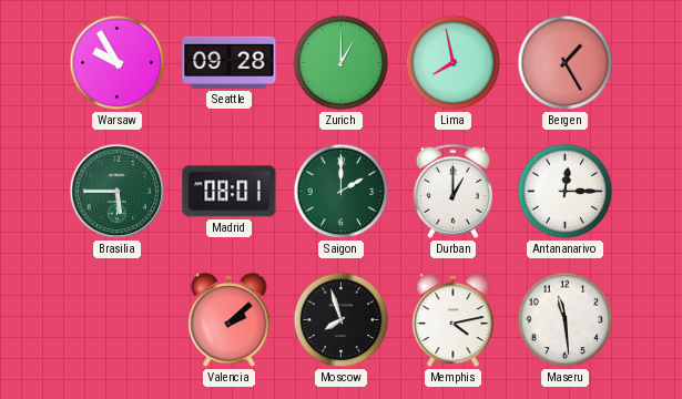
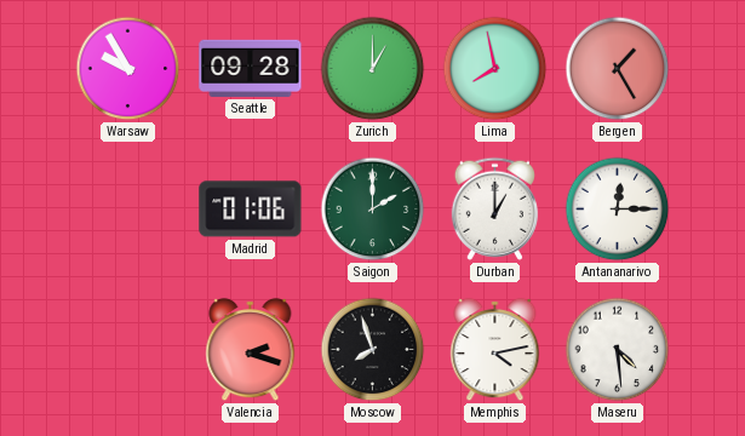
Brasilia: 5:45 -> none (118, 192)
Madrid: 08:01 -> 01:06 (251, 210)
Valencia: 2:08 -> 2:18 (251, 350)
Maseru: 11:29 -> 4:29 (618, 350)
